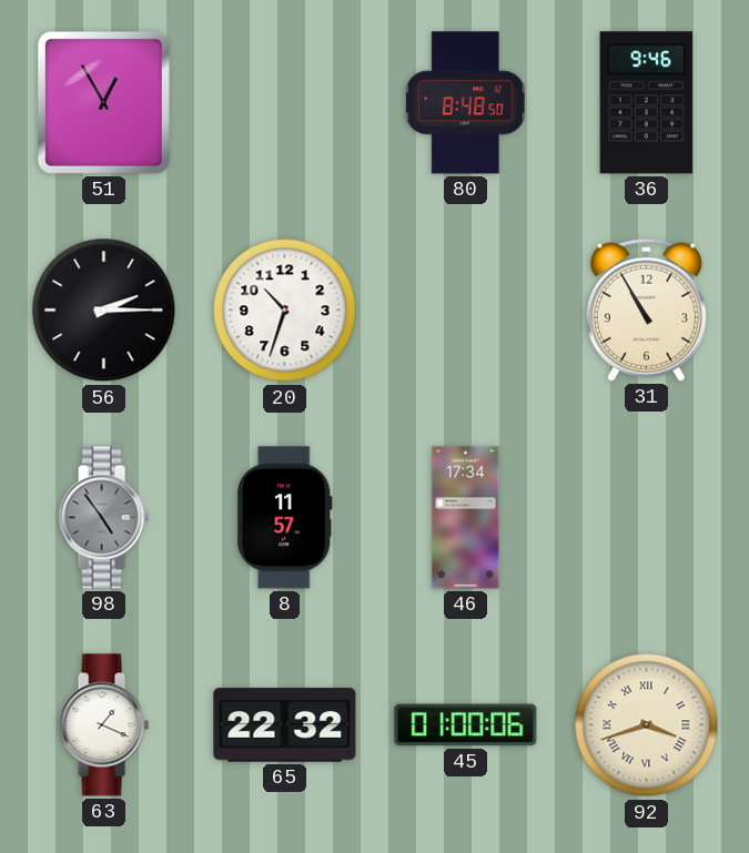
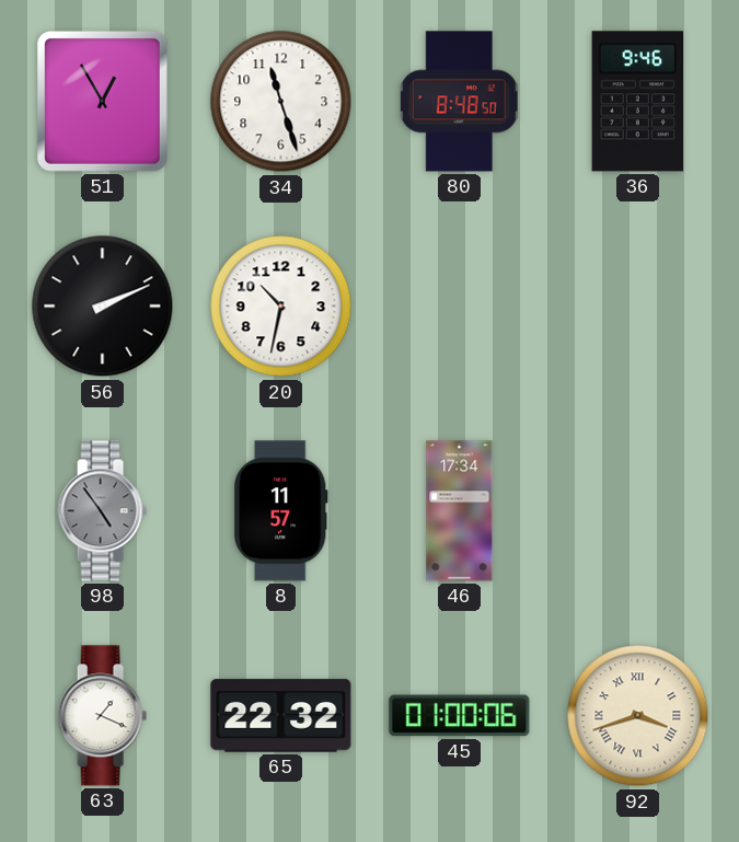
34: none -> 11:27 (281, 102)
56: 2:15 -> 2:11 (103, 307)
20: 10:33 -> 10:32 (281, 307)
31: 10:55 -> none (646, 309)
